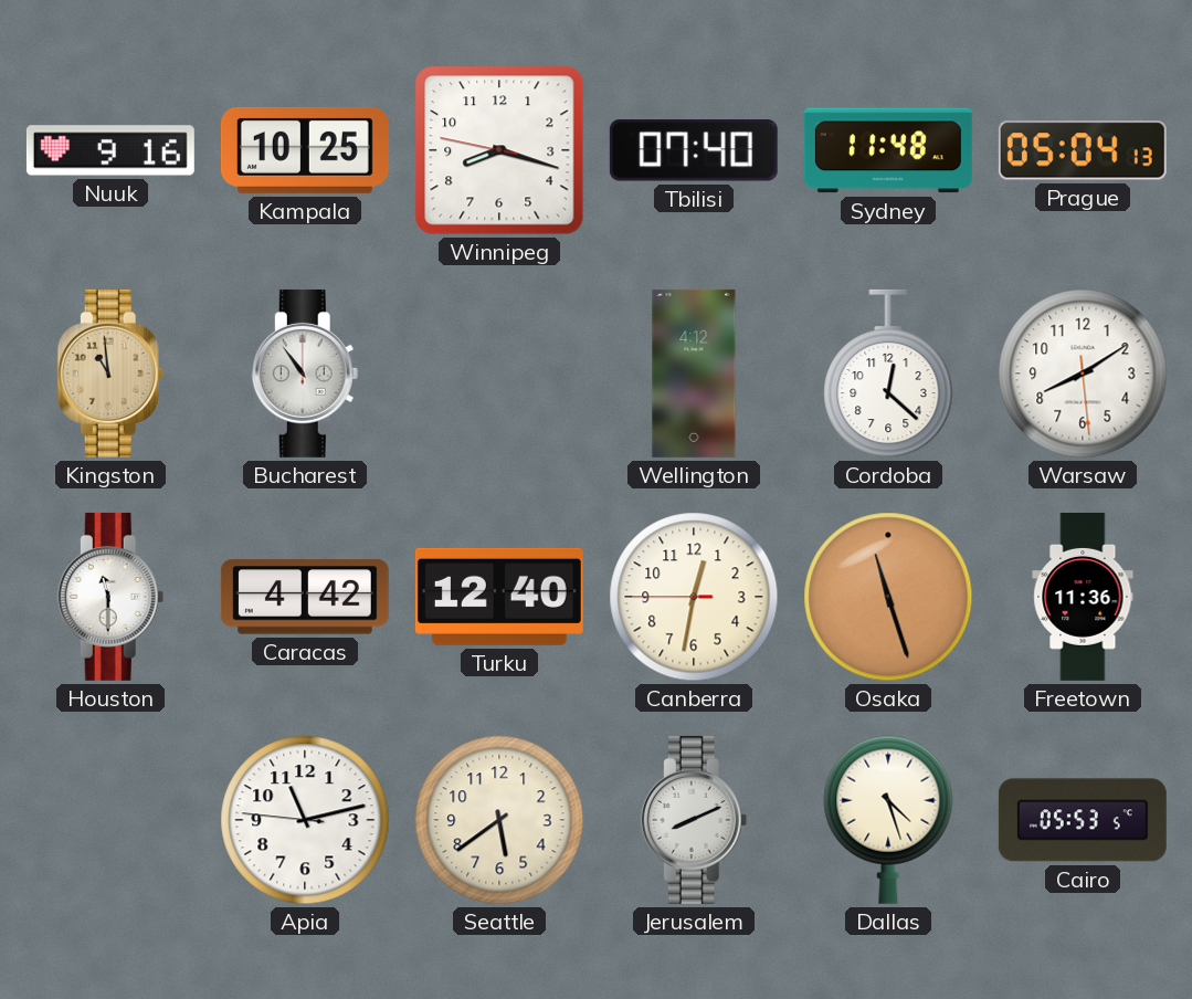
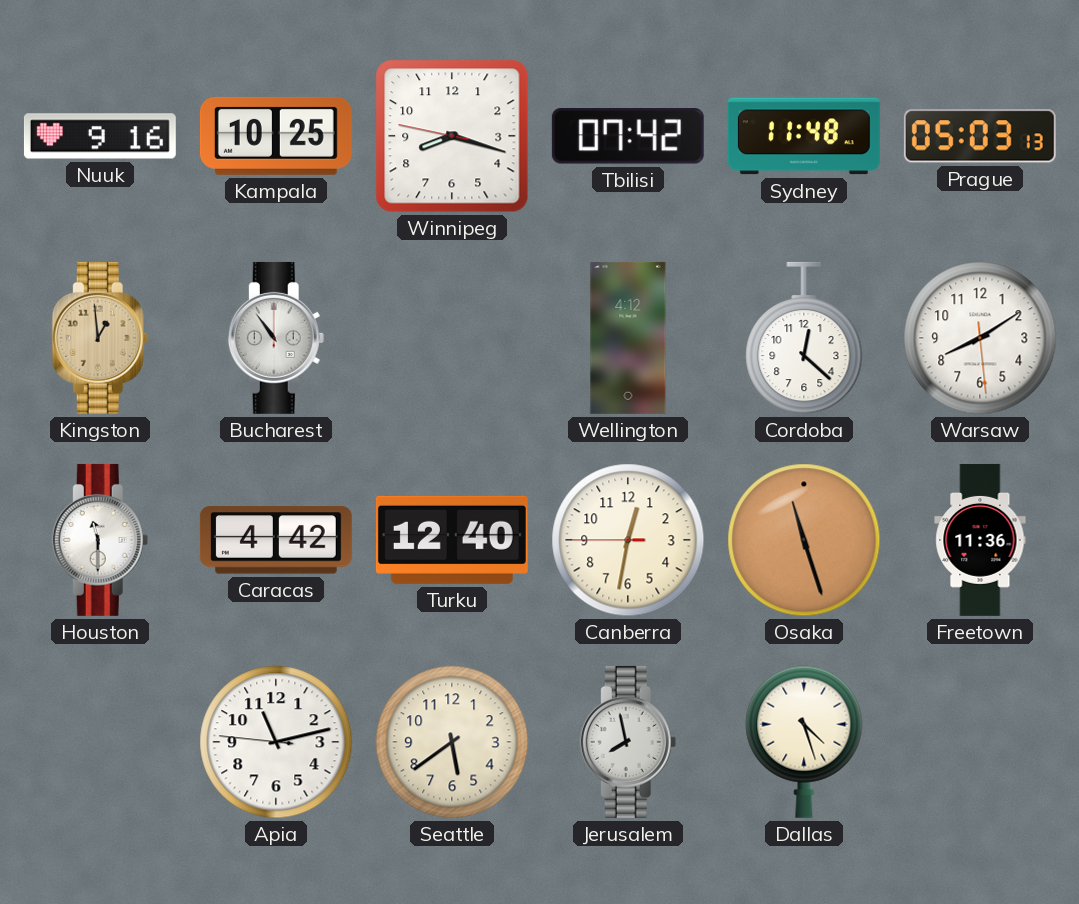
Tbilisi: 07:40 -> 07:42 (628, 136)
Prague: 05:04 -> 05:03 (980, 136)
Kingston: 10:59 -> 12:59 (100, 338)
Jerusalem: 8:11 -> 7:58 (628, 742)
Cairo: 05:53 -> none (1083, 820)
